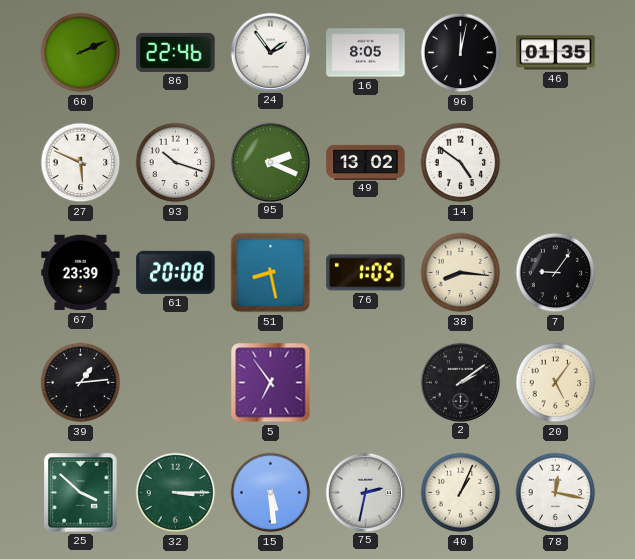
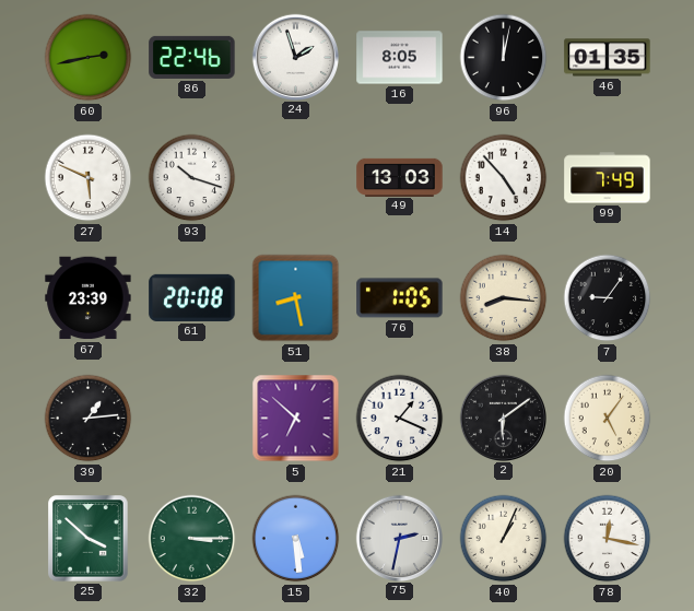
60: 2:11 -> 2:43 (89, 58)
24: 1:54 -> 1:57 (295, 57)
95: 2:19 -> none (270, 162)
49: 13:02 -> 13:03 (400, 177)
14: 4:51 -> 4:53 (504, 178)
99: none -> 7:49 (608, 178)
5: 6:54 -> 6:52 (296, 419)
21: none -> 1:19 (400, 419)
2: 2:09 -> 6:09 (503, 418)
